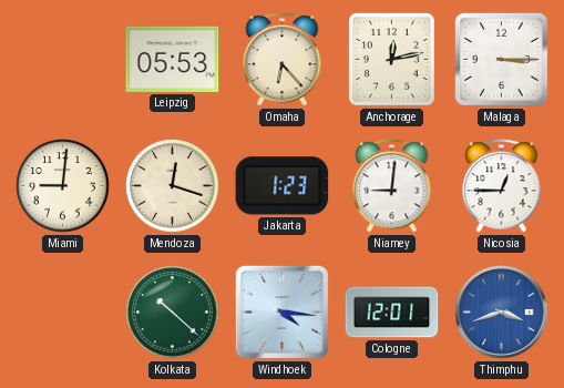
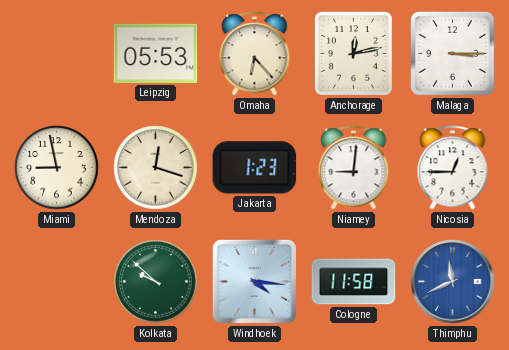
Miami: 9:01 -> 8:58 (57, 168)
Kolkata: 10:22 -> 9:52 (156, 282)
Cologne: 12:01 -> 11:58 (354, 282)
Thimphu: 3:42 -> 11:41 (453, 282)
